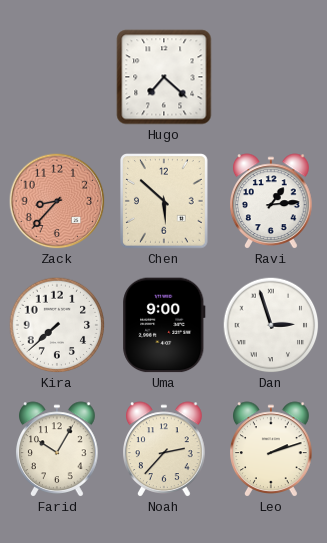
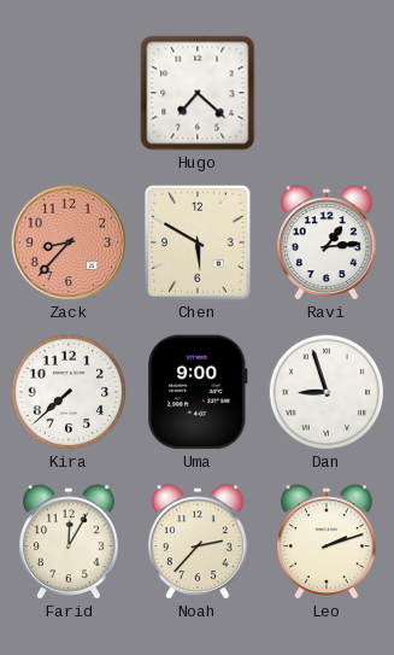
Chen: 5:52 -> 5:50 (199, 242)
Dan: 2:57 -> 8:57 (327, 392)
Farid: 10:05 -> 12:05 (70, 542)
